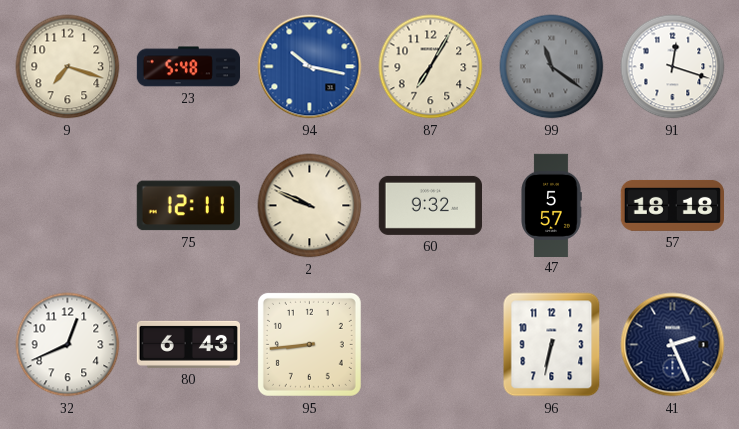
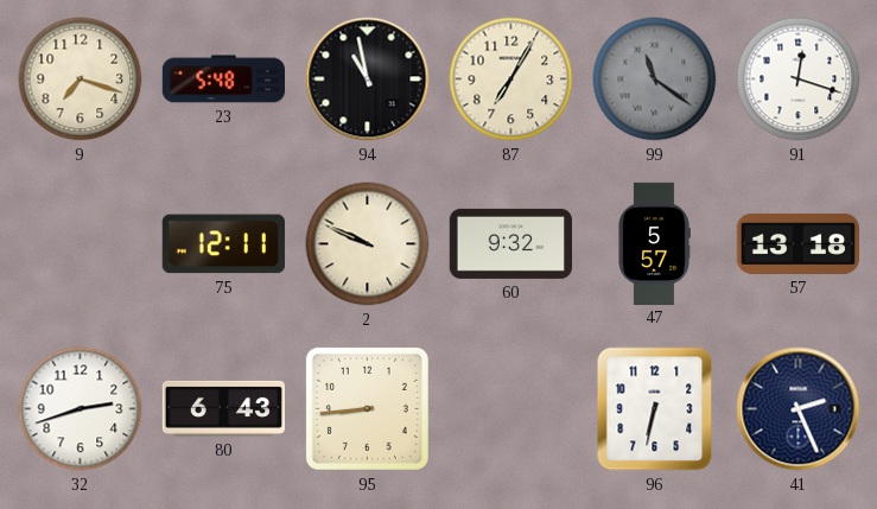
94: 10:17 -> 10:58 (368, 79)
94 dial: blue -> black (368, 79)
57: 18:18 -> 13:18 (797, 243)
32: 12:41 -> 2:42 (81, 409)
